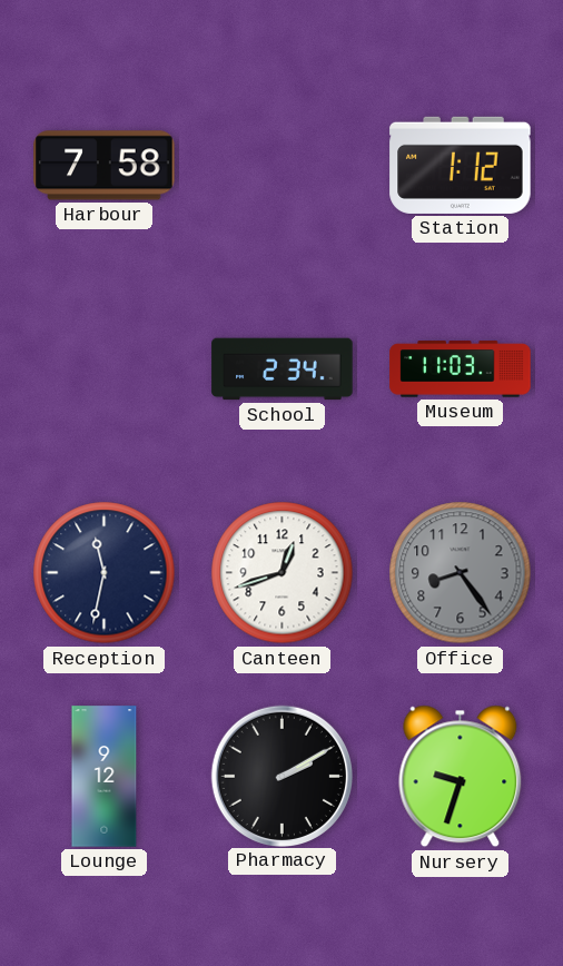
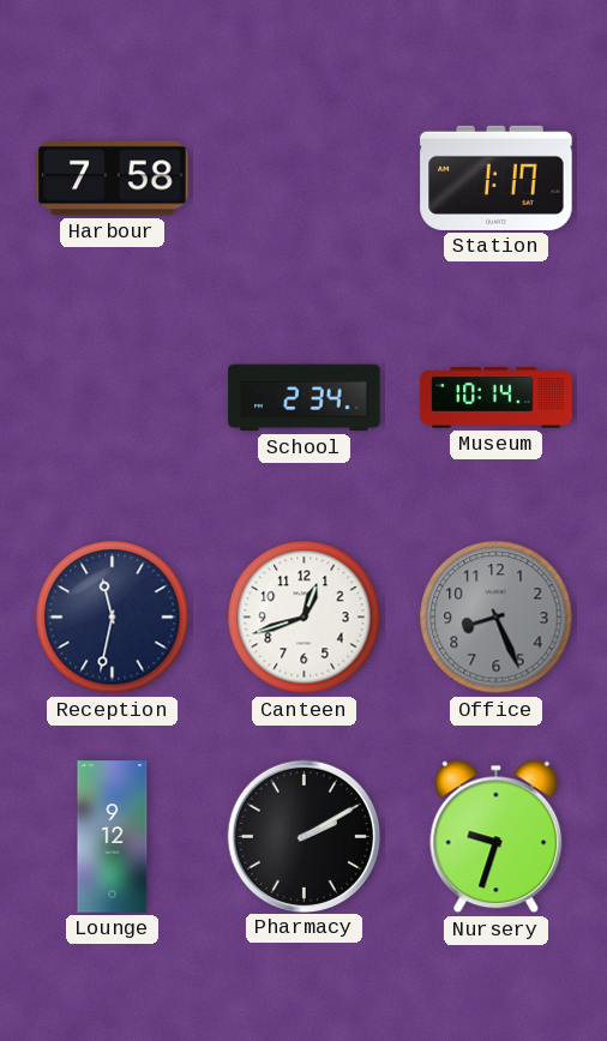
Station: 1:12 -> 1:17 (497, 177)
Museum: 11:03 -> 10:14 (497, 398)
Office: 8:24 -> 8:26 (497, 618)
